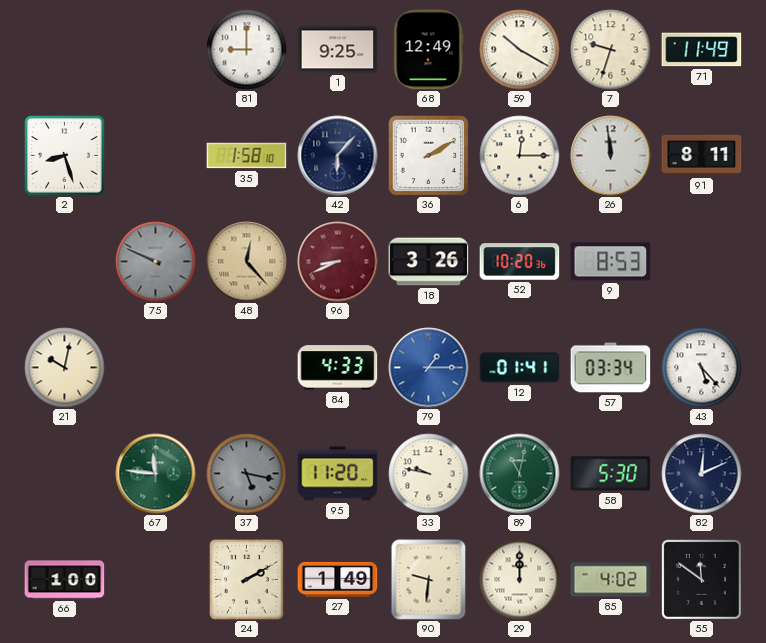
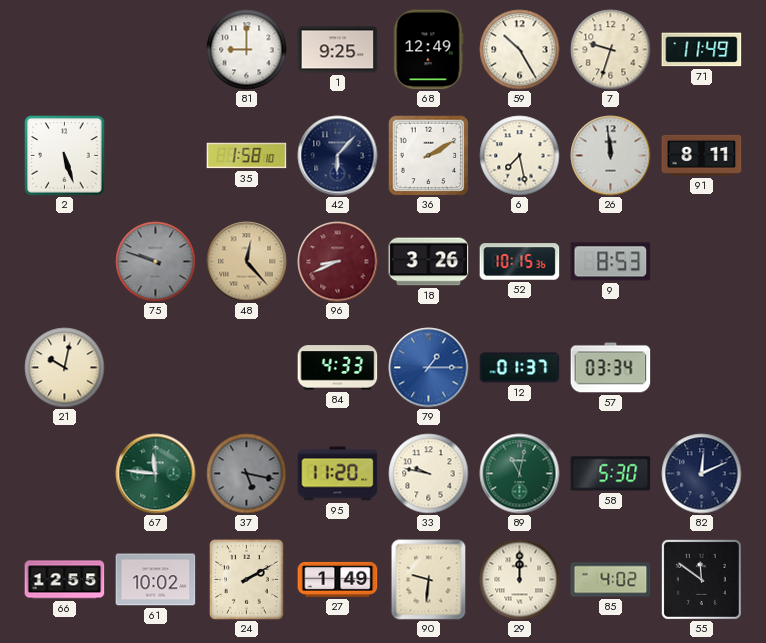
59: 10:20 -> 10:25 (520, 50)
2: 8:27 -> 5:27 (65, 156)
6: 12:15 -> 7:28 (520, 156)
75: 9:49 -> 9:48 (156, 262)
52: 10:20 -> 10:15 (520, 262)
12: 01:41 -> 01:37 (520, 368)
43: 5:23 -> none (702, 368)
66: 1:00 -> 12:55 (65, 580)
61: none -> 10:02 (156, 580)
